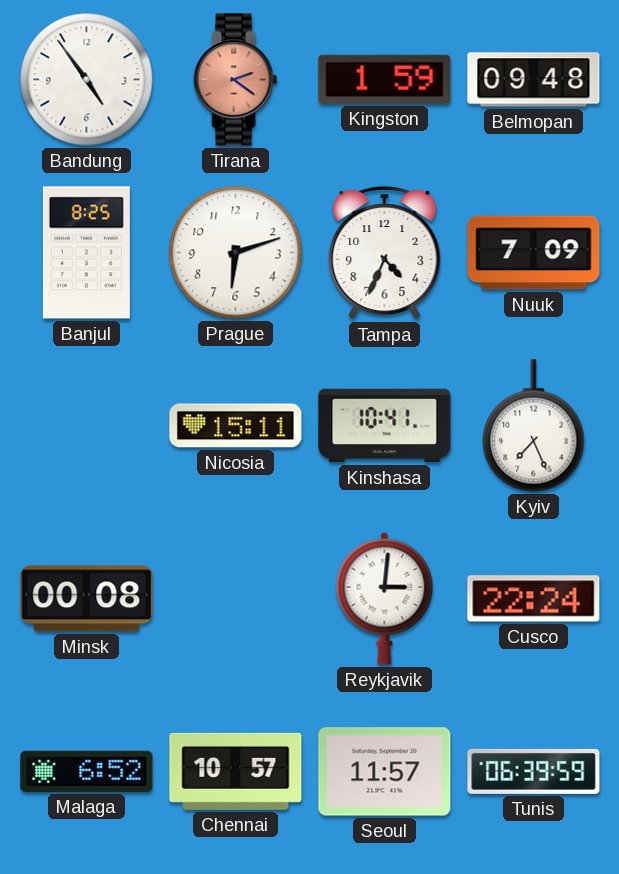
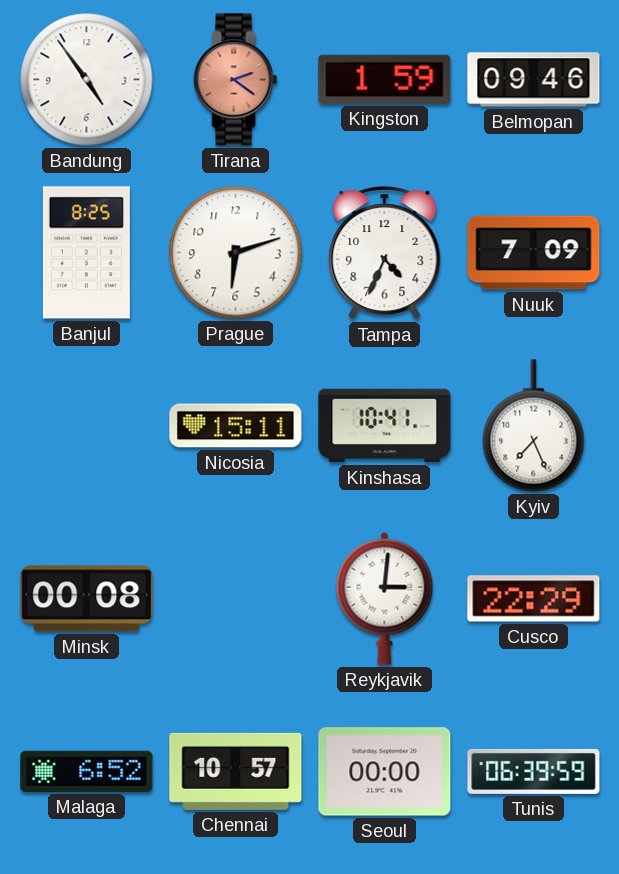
Belmopan: 09:48 -> 09:46 (534, 80)
Cusco: 22:24 -> 22:29 (534, 599)
Seoul: 11:57 -> 00:00 (385, 772)
